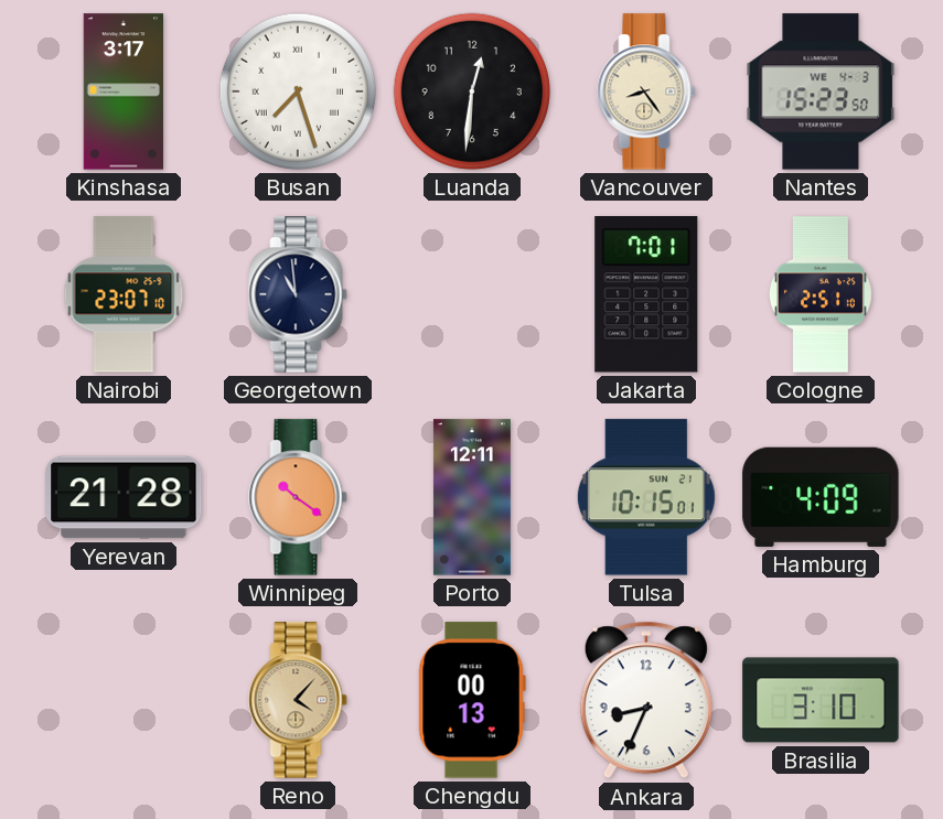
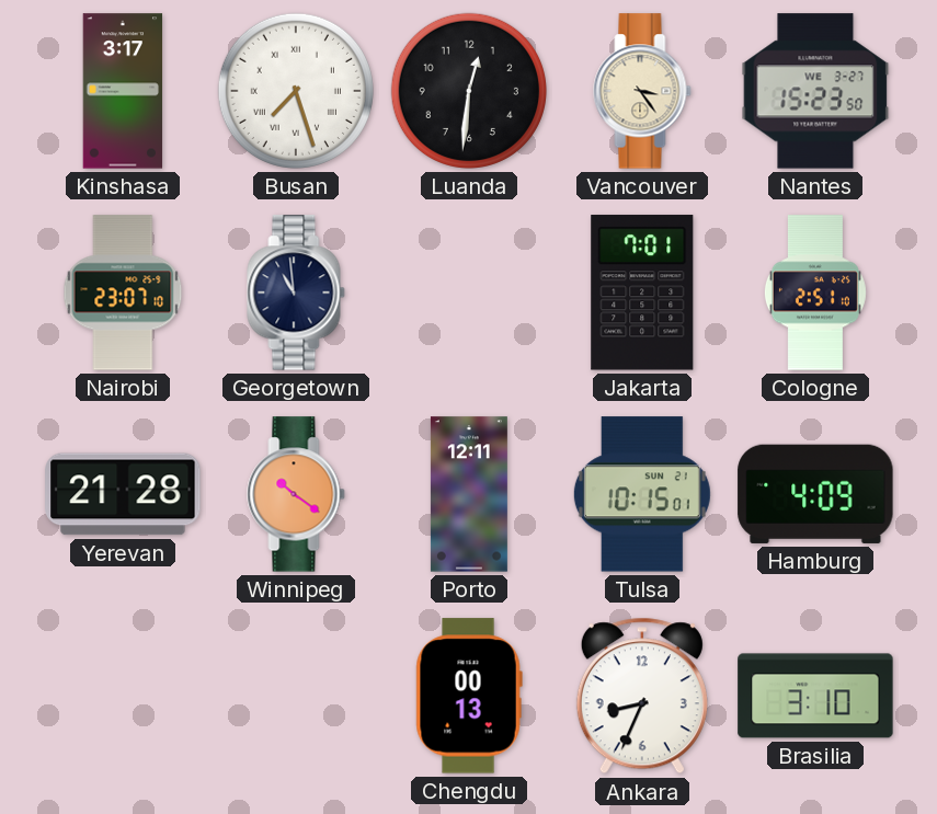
Vancouver: 8:24 -> 3:24 (642, 91)
Nantes date: WE 4-3 -> WE 3-27 (815, 91)
Reno: 4:07 -> none (298, 700)
